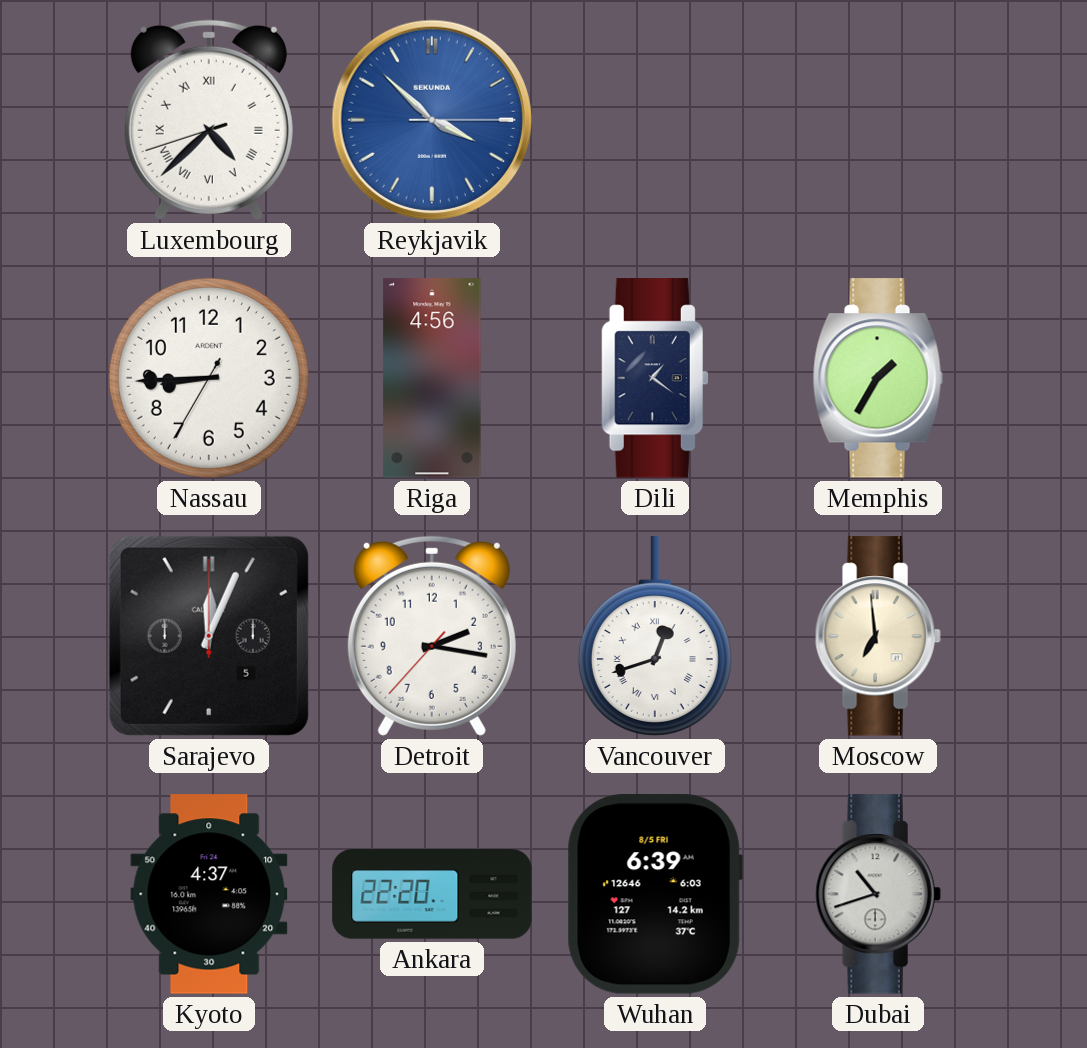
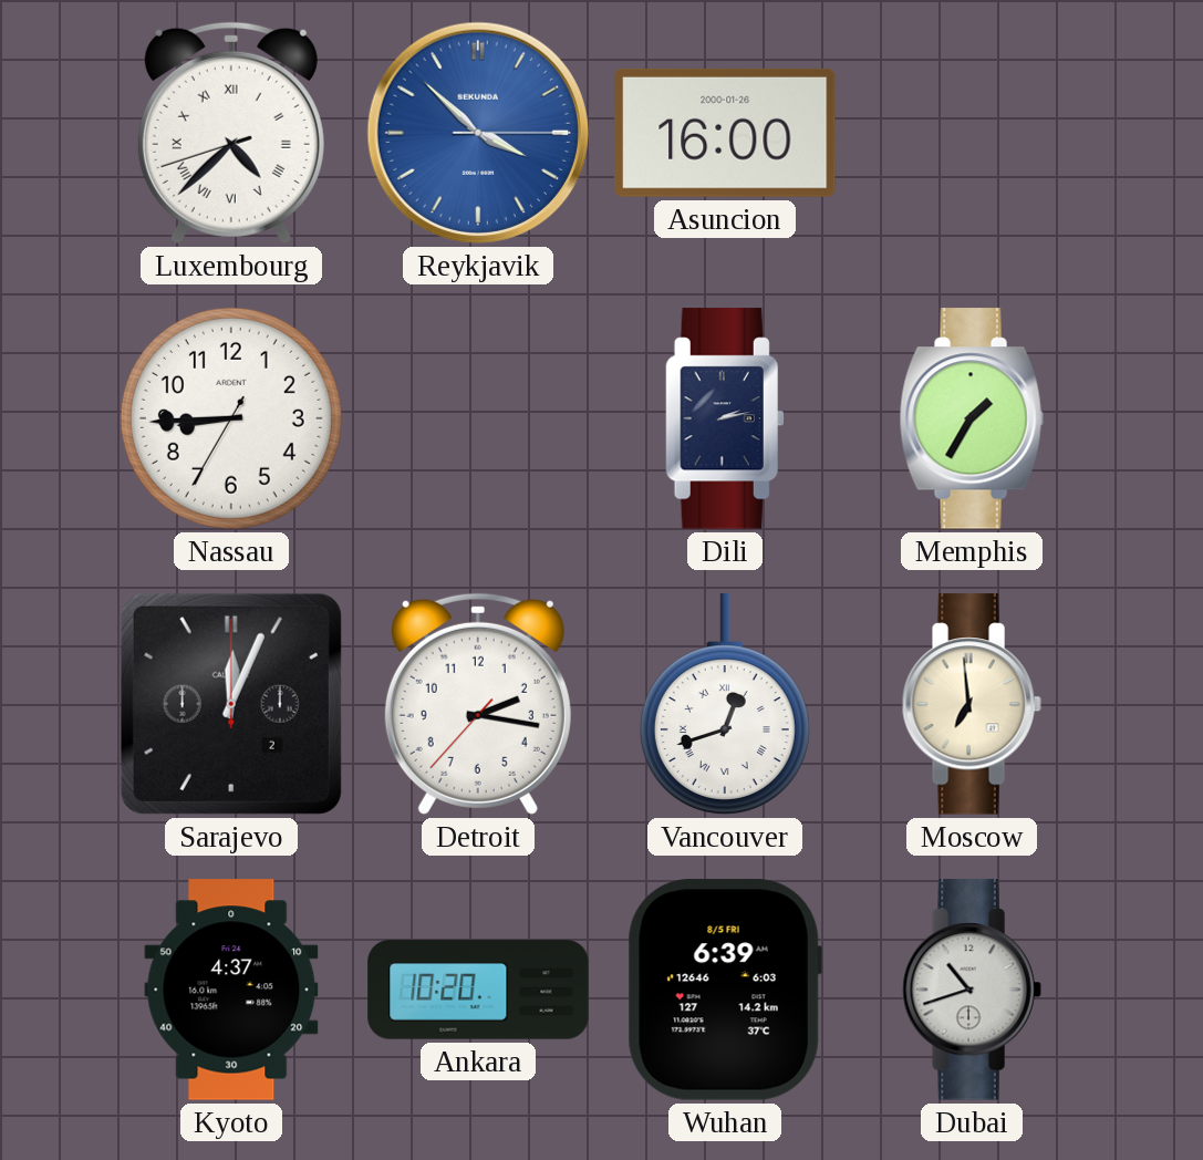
Asuncion: none -> 16:00 (725, 133)
Riga: 4:56 -> none (432, 378)
Dili: 1:21 -> 2:13 (725, 418)
Sarajevo date: 5 -> 2 (231, 704)
Ankara: 22:20 -> 10:20 (478, 990)
